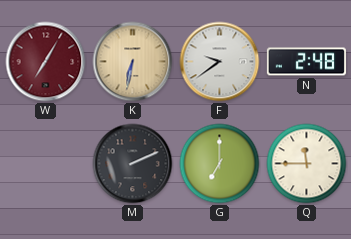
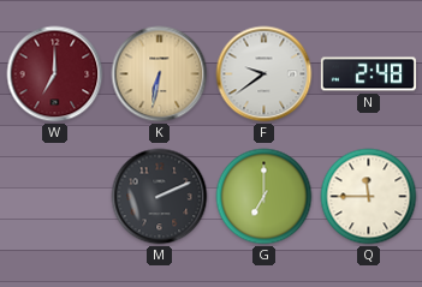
W: 7:05 -> 7:00 (55, 74)
